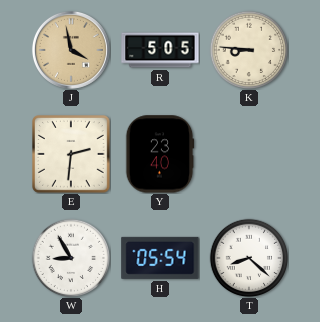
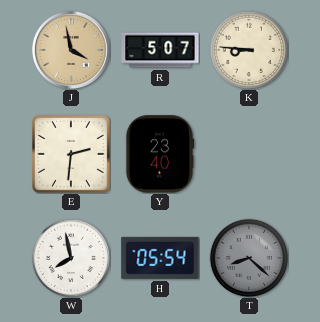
R: 5:05 -> 5:07 (160, 50)
W: 8:55 -> 7:58 (71, 258)
T dial: white -> grey (249, 258)
